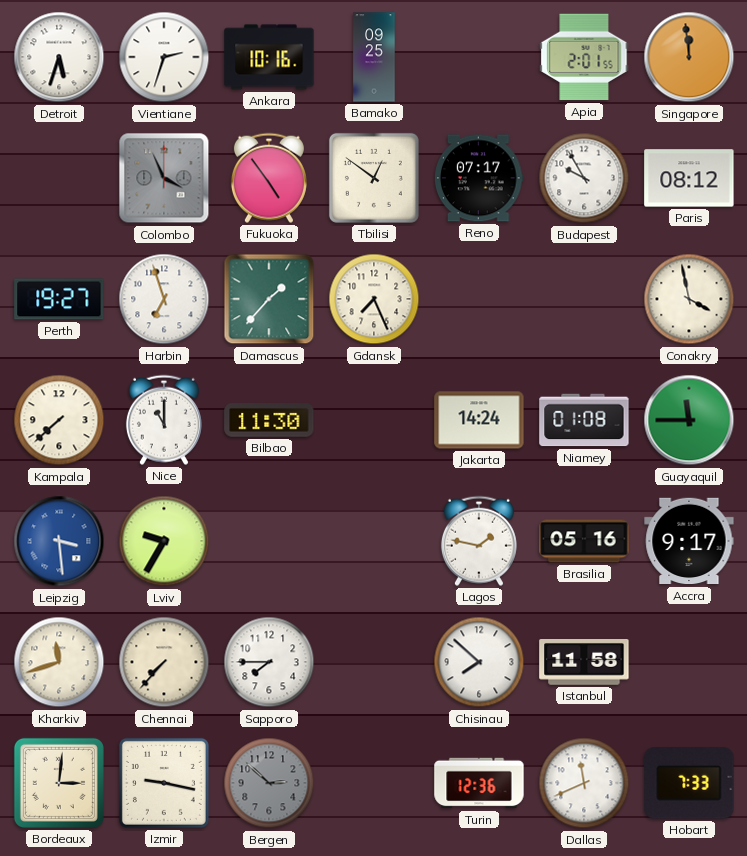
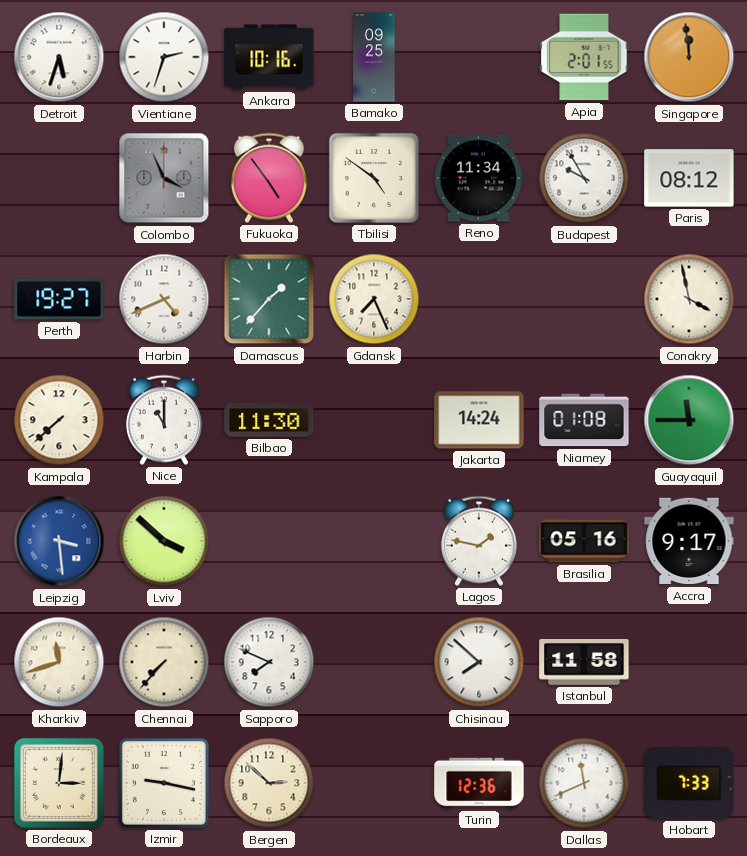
Tbilisi: 12:51 -> 4:51 (374, 178)
Reno: 07:17 -> 11:34 (480, 178)
Harbin: 6:57 -> 4:41 (164, 299)
Lviv: 9:35 -> 3:52 (164, 541)
Sapporo: 7:45 -> 7:49 (269, 662)
Bergen dial: grey -> cream (269, 783)
